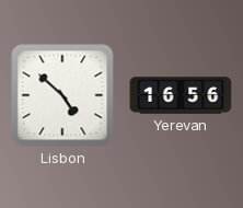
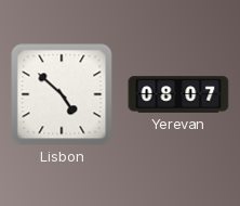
Yerevan: 16:56 -> 08:07 (178, 94)
